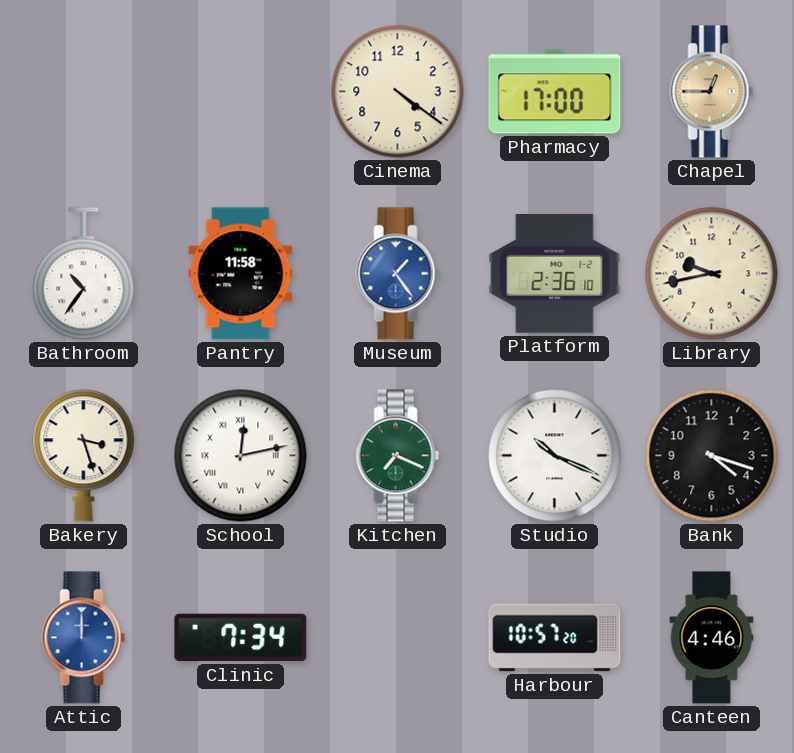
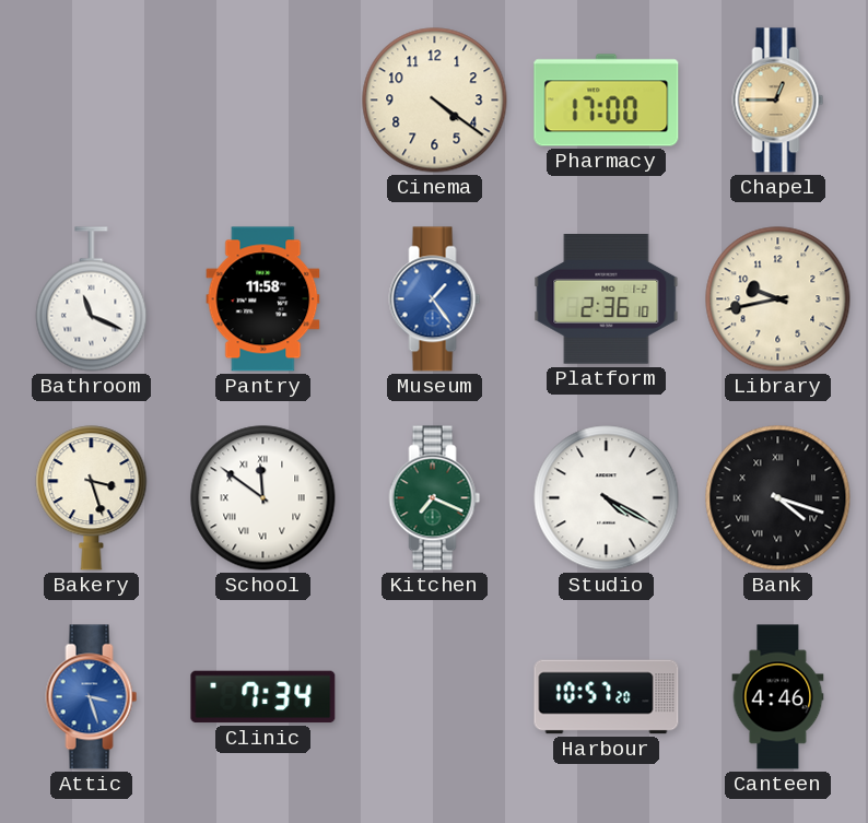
Bathroom: 10:36 -> 11:19 (92, 299)
School: 12:13 -> 11:51 (263, 498)
Studio: 10:19 -> 4:20 (607, 498)
Bank numerals: Arabic -> Roman (778, 498)
Attic: 12:00 -> 3:27 (92, 697)
